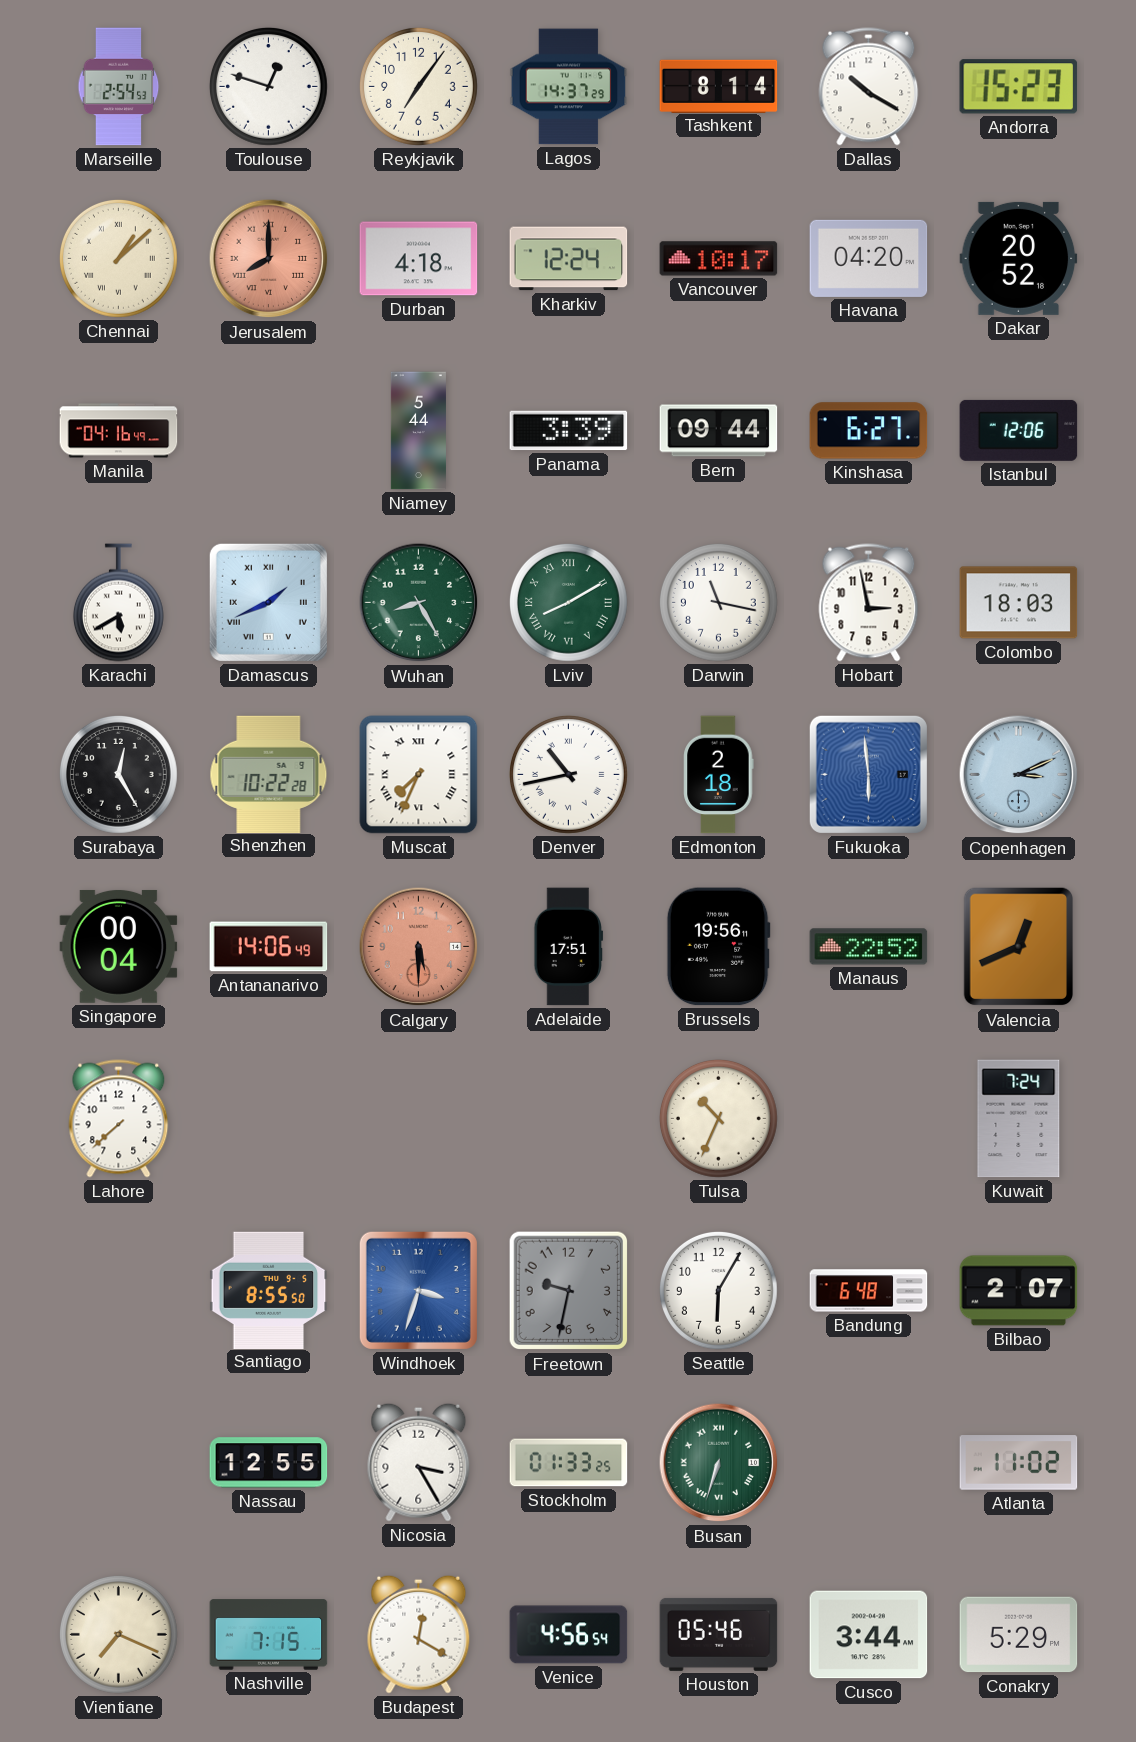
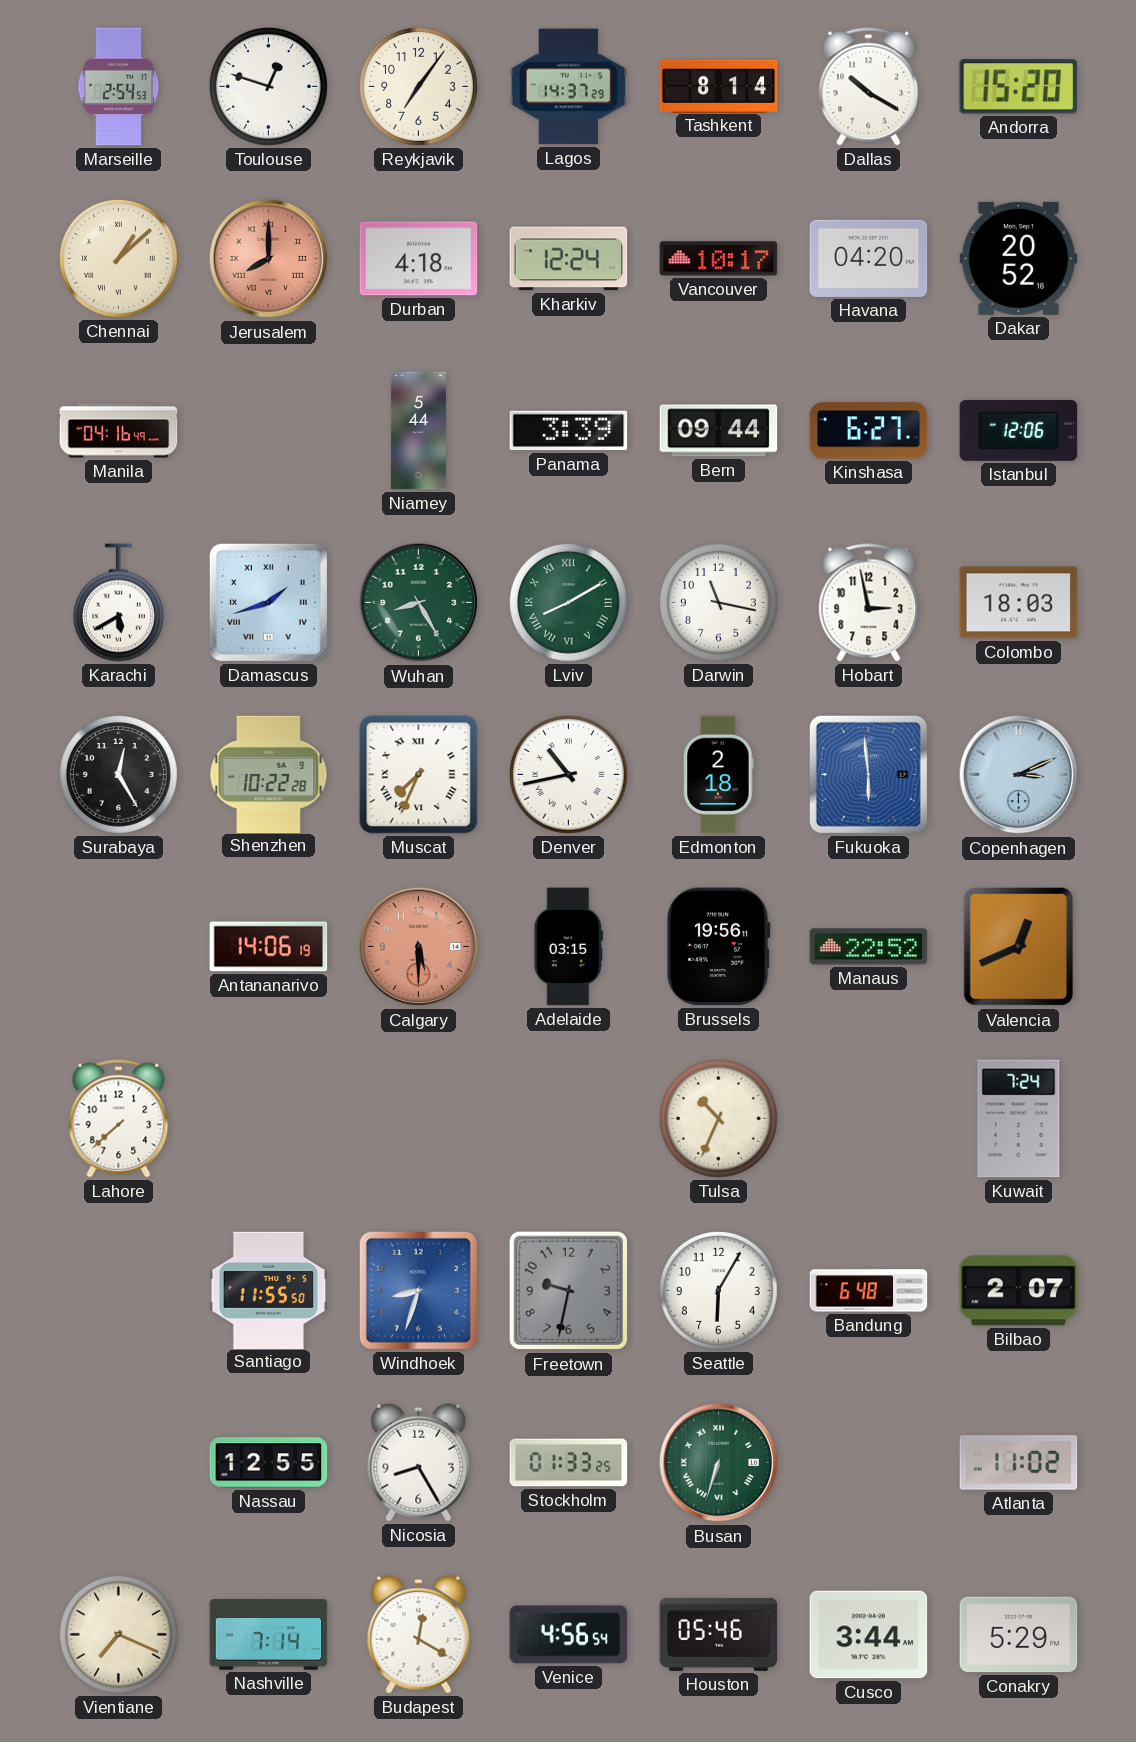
Andorra: 15:23 -> 15:20 (1019, 87)
Damascus: 1:41 -> 1:42 (268, 602)
Singapore: 00:04 -> none (119, 946)
Antananarivo: 14:06:49 -> 14:06:19 (269, 947)
Adelaide: 17:51 -> 03:15 (569, 947)
Santiago: 8:55 -> 11:55 (269, 1290)
Windhoek: 3:33 -> 8:33 (418, 1290)
Nicosia: 3:25 -> 8:25 (419, 1462)
Nashville: 7:15 -> 7:14 (269, 1635)
